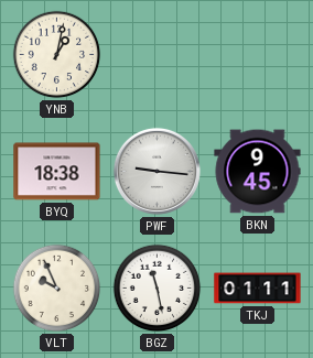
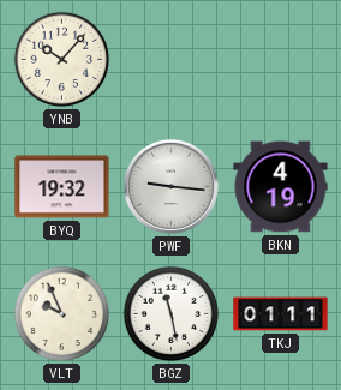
YNB: 1:02 -> 10:07 (62, 60)
BYQ: 18:38 -> 19:32 (62, 187)
BKN: 9:45 -> 4:19 (281, 187)
